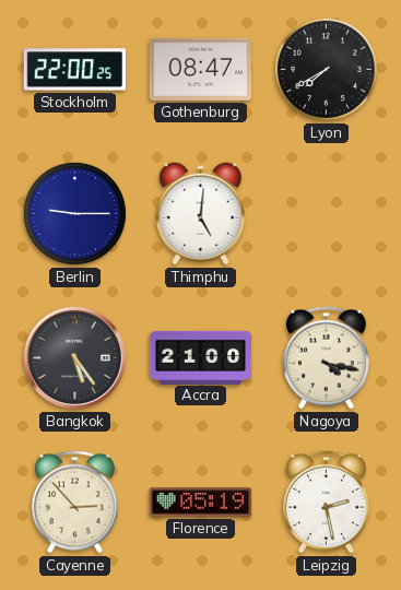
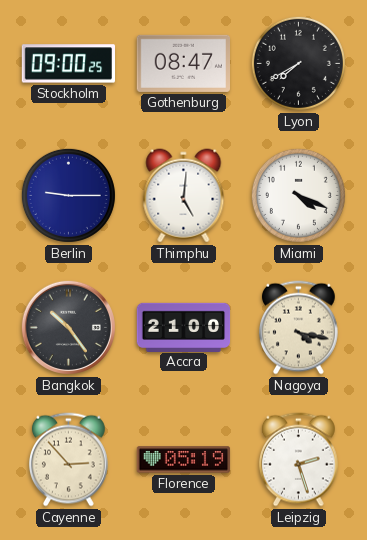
Stockholm: 22:00 -> 09:00 (69, 64)
Miami: none -> 4:19 (298, 195)
Bangkok: 5:24 -> 10:24 (68, 327)
Leipzig: 2:28 -> 2:27 (298, 460)
